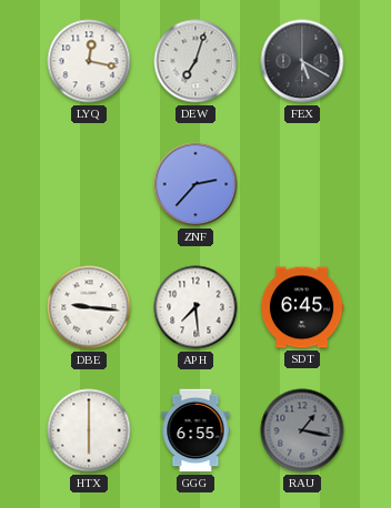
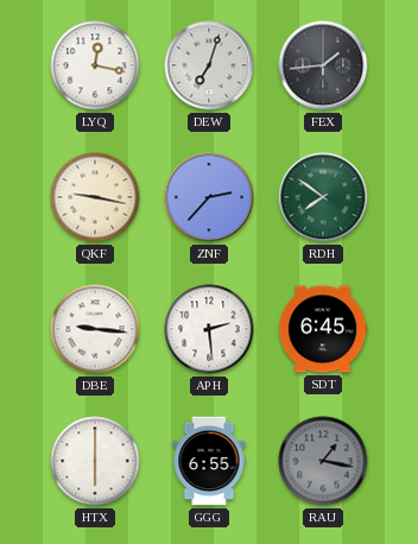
FEX: 5:20 -> 1:44 (323, 65)
QKF: none -> 9:17 (95, 197)
RDH: none -> 7:51 (323, 197)
APH: 7:29 -> 2:29 (209, 329)
